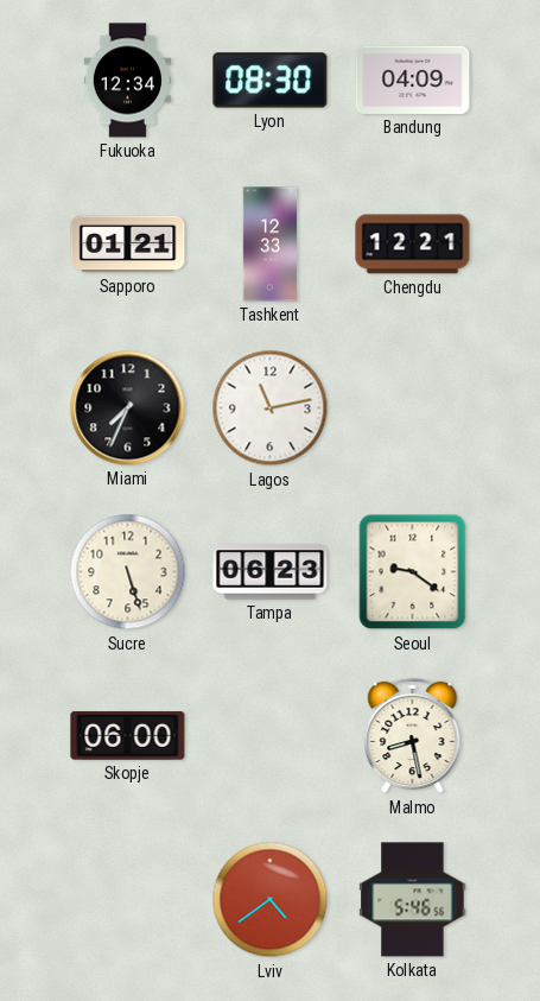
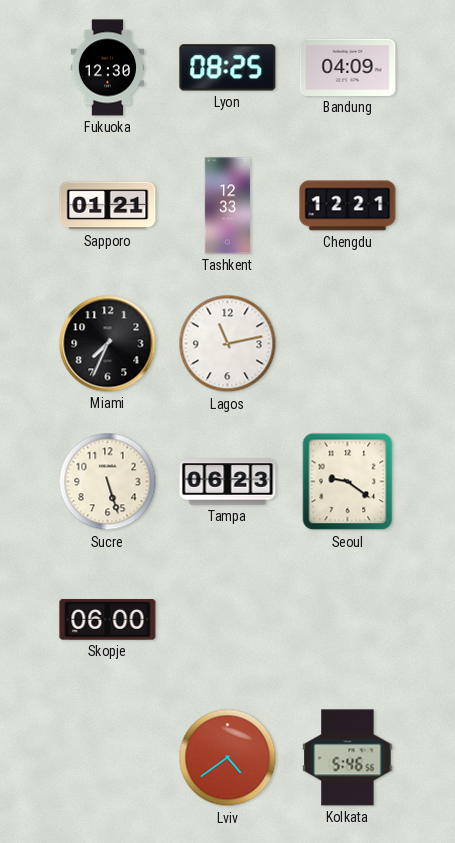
Fukuoka: 12:34 -> 12:30 (108, 68)
Lyon: 08:30 -> 08:25 (228, 68)
Malmo: 8:28 -> none (413, 736)
